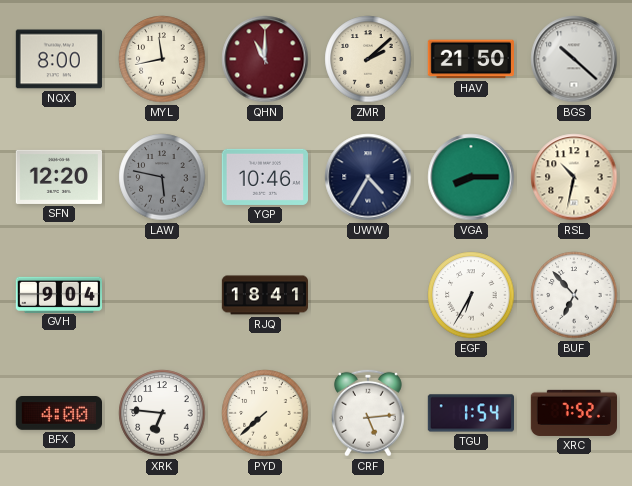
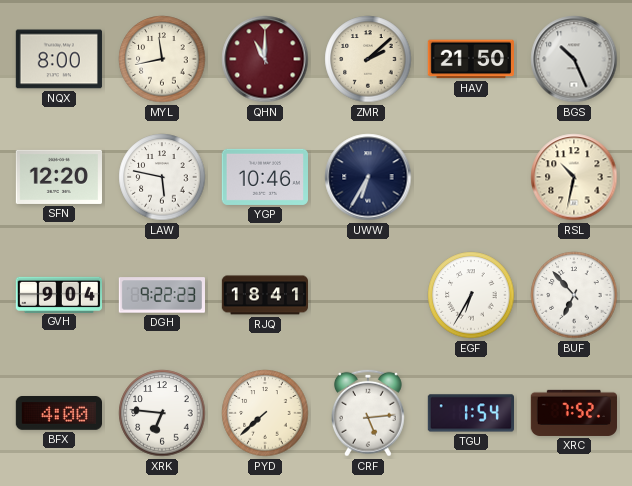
BGS: 10:22 -> 10:26 (574, 59)
LAW dial: grey -> white (162, 177)
UWW: 4:35 -> 6:35 (368, 177)
VGA: 8:15 -> none (471, 177)
DGH: none -> 9:22 (161, 295)
